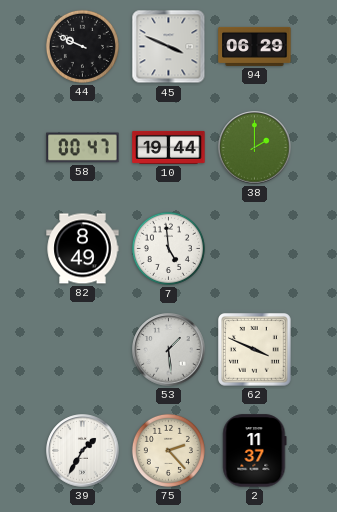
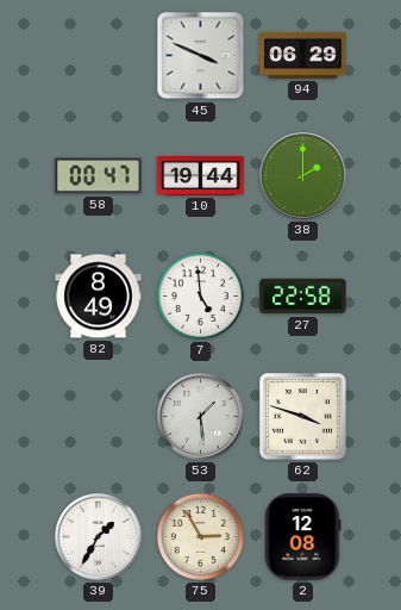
44: 9:49 -> none (82, 46)
27: none -> 22:58 (303, 297)
62: 3:49 -> 3:48 (303, 417)
75: 2:23 -> 2:55 (200, 536)
2: 11:37 -> 12:08 (303, 537)
